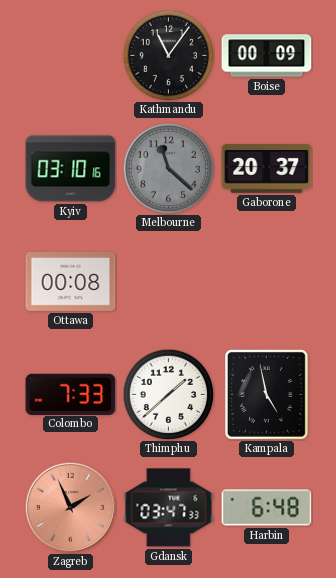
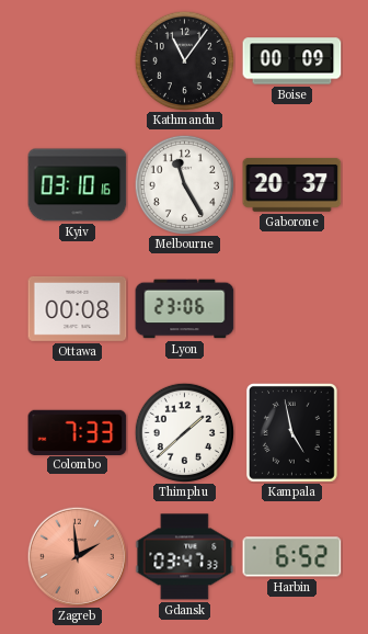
Melbourne: 11:22 -> 11:25 (184, 184)
Melbourne dial: grey -> white (184, 184)
Lyon: none -> 23:06 (185, 309)
Zagreb: 1:56 -> 1:59 (77, 556)
Harbin: 6:48 -> 6:52 (292, 557)
